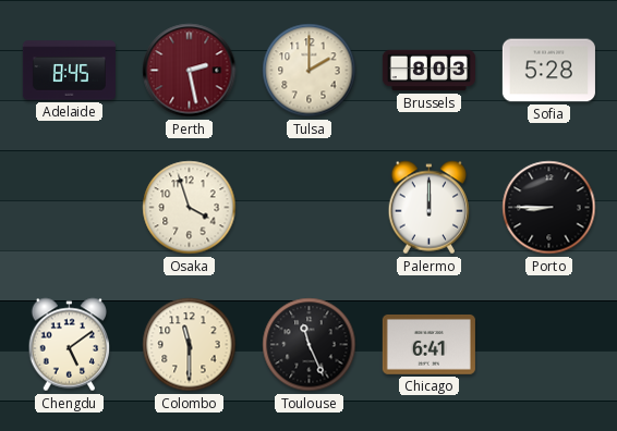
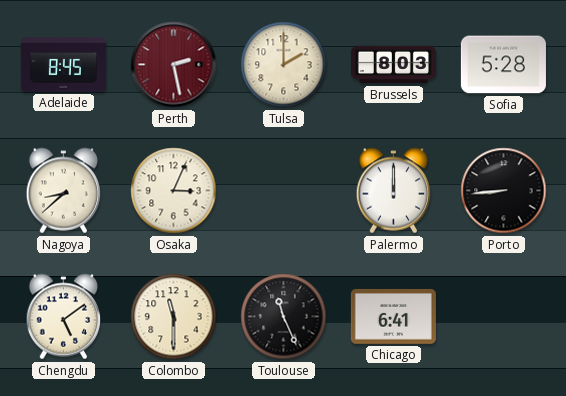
Nagoya: none -> 8:38 (64, 191)
Osaka: 3:57 -> 3:04 (174, 191)
Porto: 8:45 -> 8:44 (504, 191)
